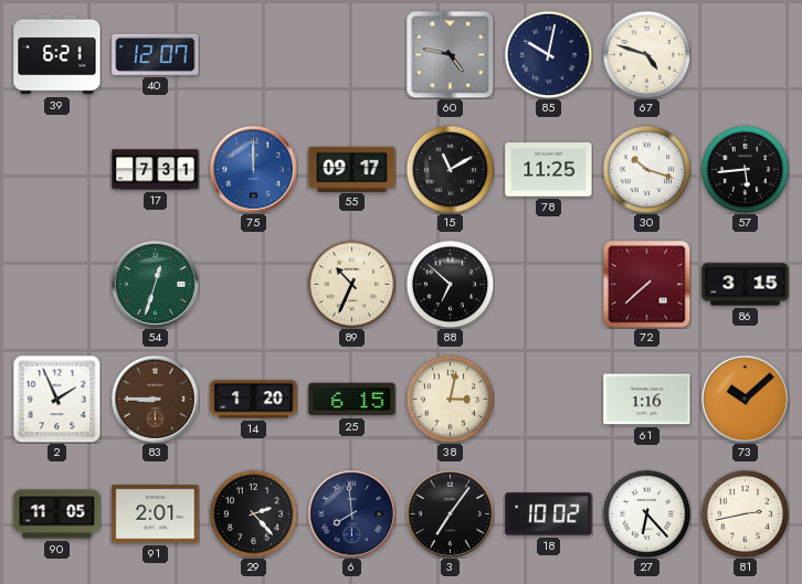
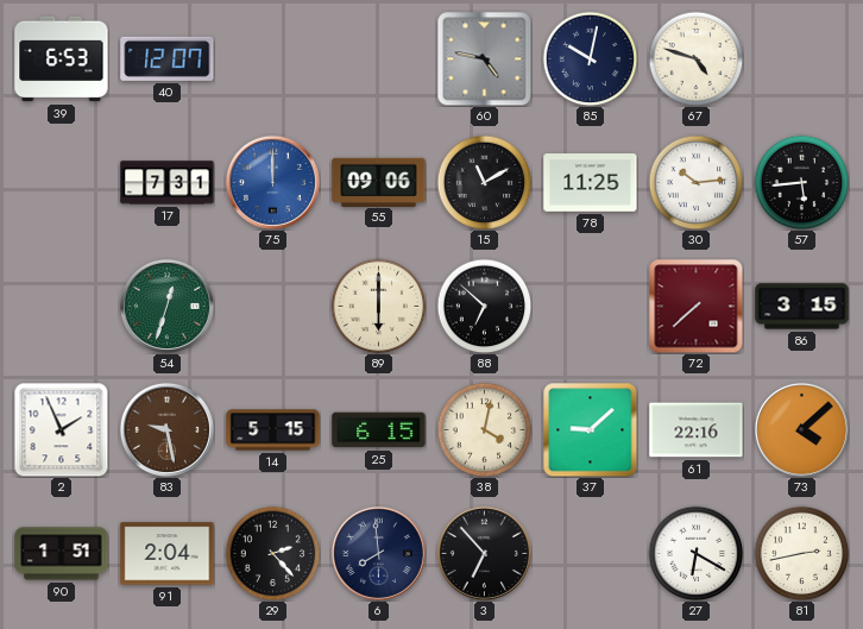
39: 6:21 -> 6:53 (62, 59)
55: 09:17 -> 09:06 (379, 182)
30: 10:18 -> 10:14 (695, 182)
89: 10:34 -> 6:00 (378, 306)
83: 8:45 -> 9:28 (166, 429)
14: 1:20 -> 5:15 (273, 430)
38: 3:02 -> 4:02 (484, 429)
37: none -> 9:08 (590, 429)
61: 1:16 -> 22:16 (697, 430)
73: 10:08 -> 4:08 (801, 429)
90: 11:05 -> 1:51 (62, 554)
91: 2:01 -> 2:04 (168, 554)
3: 7:06 -> 6:53 (484, 553)
18: 10:02 -> none (549, 514)
27: 6:23 -> 6:20 (695, 553)
